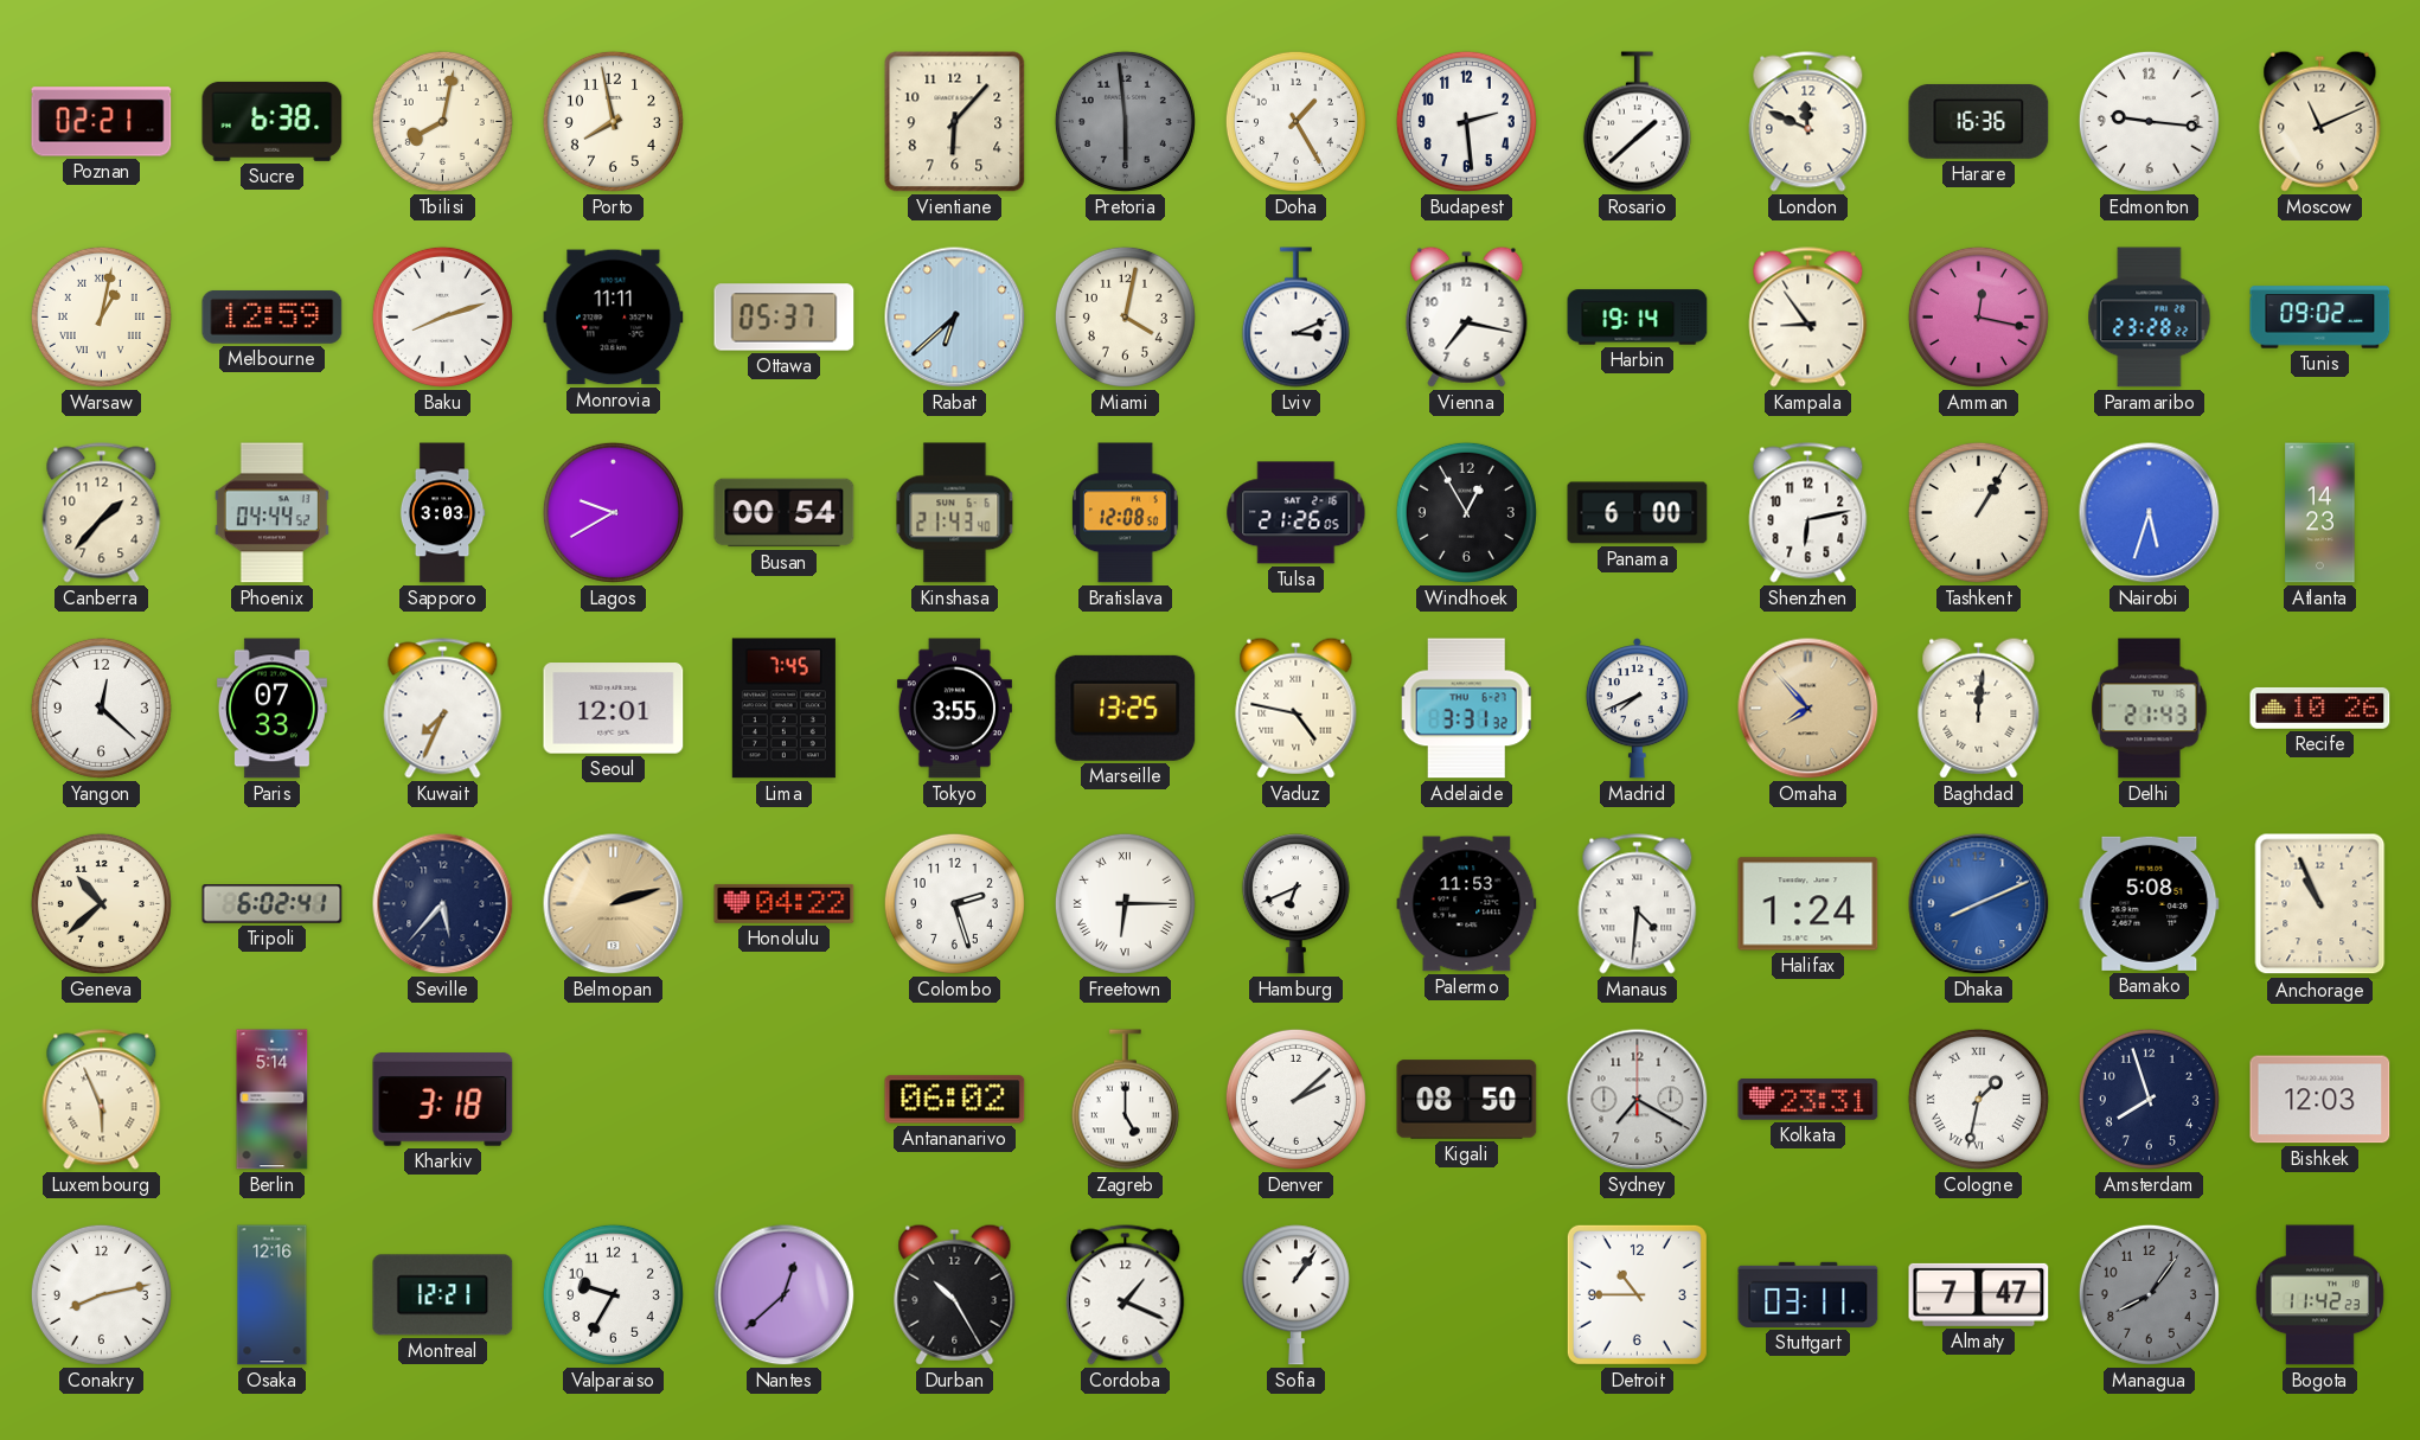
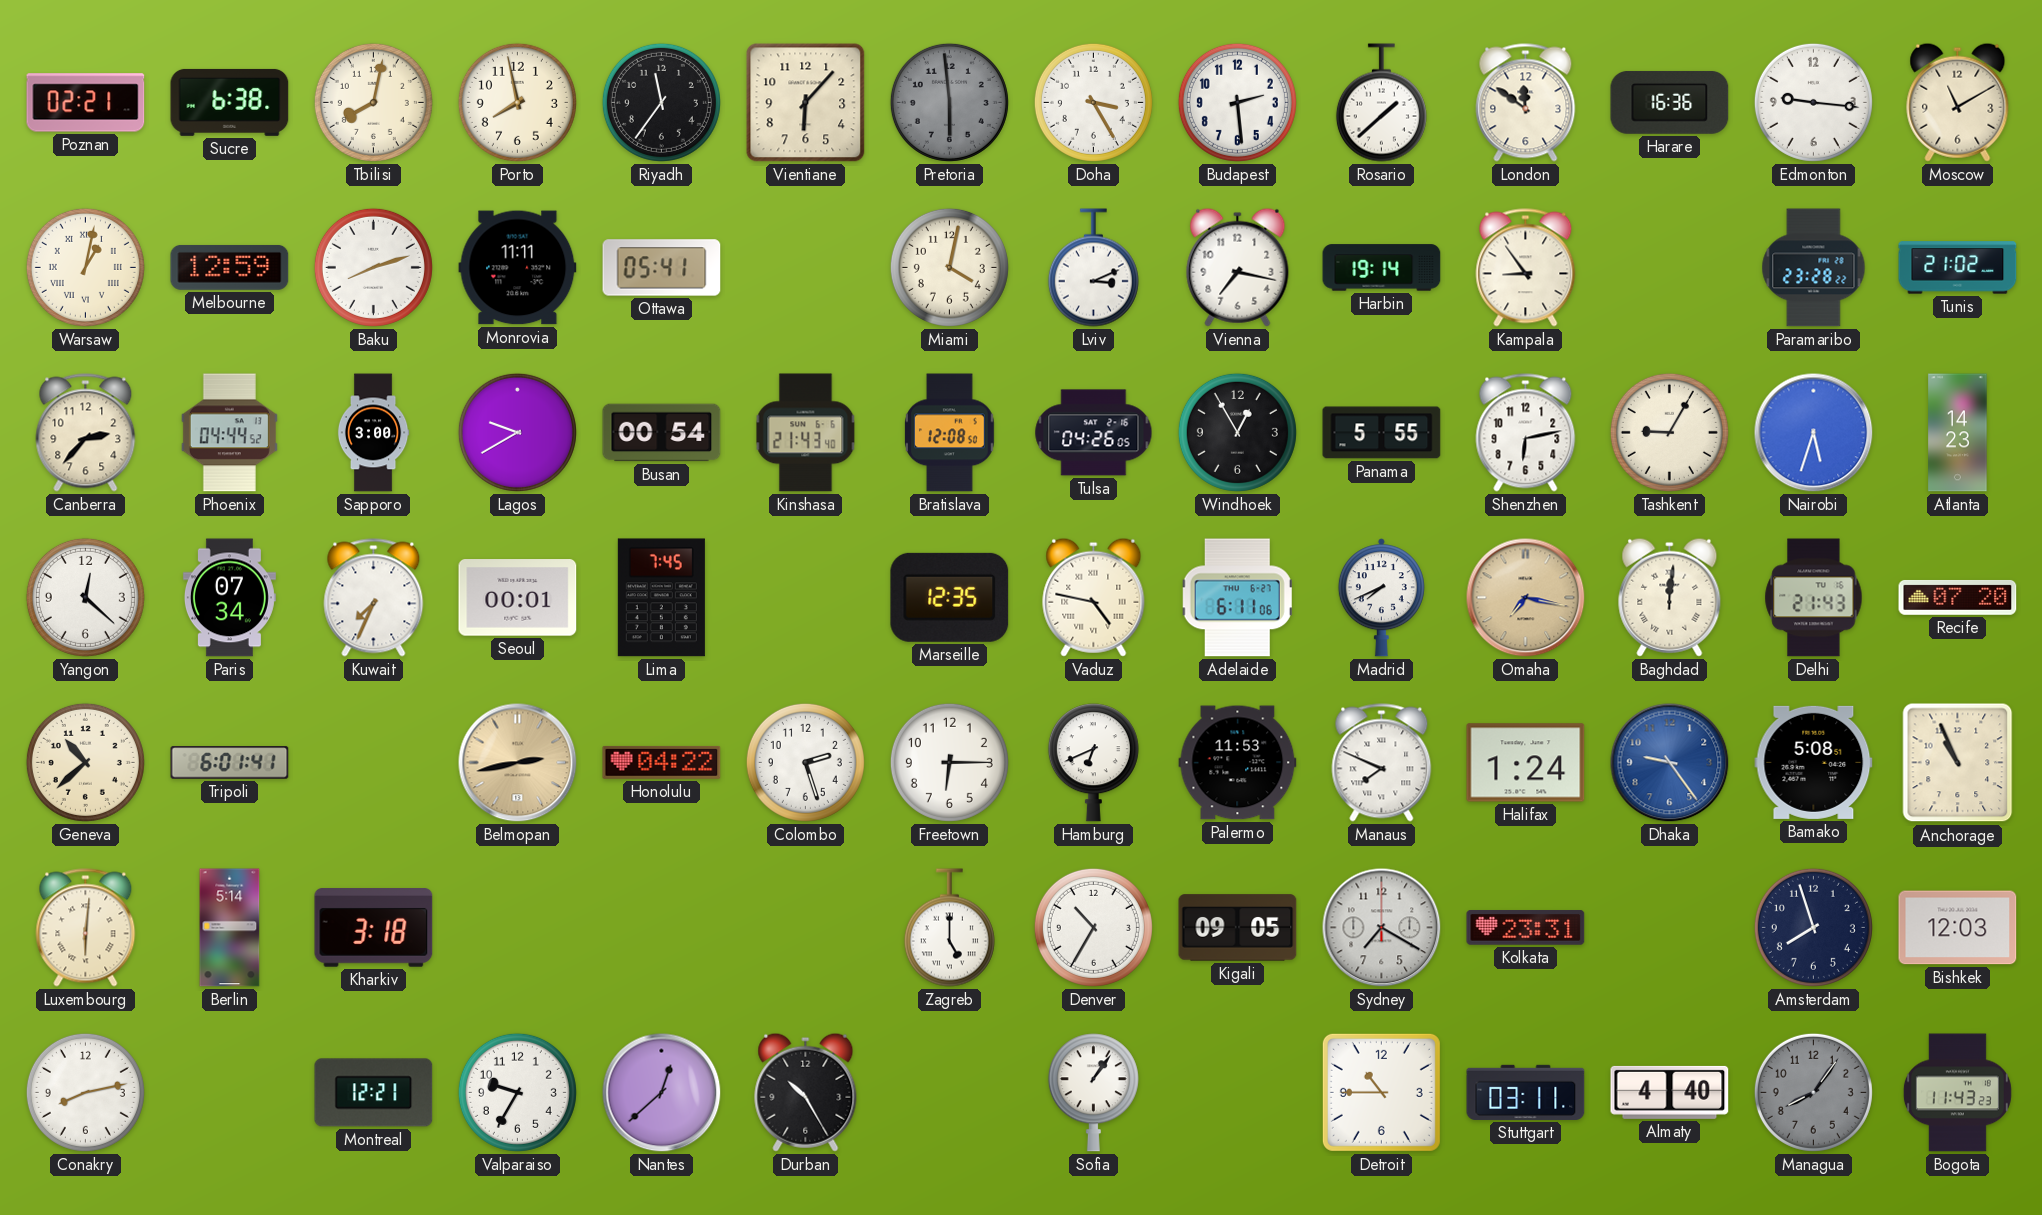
Riyadh: none -> 11:36 (661, 102)
Doha: 1:25 -> 3:25 (1093, 102)
London: 11:49 -> 11:51 (1526, 103)
Moscow: 11:11 -> 11:10 (1958, 102)
Ottawa: 05:37 -> 05:41 (662, 268)
Rabat: 6:38 -> none (955, 318)
Amman: 12:17 -> none (1978, 316)
Tunis: 09:02 -> 21:02 (1958, 268)
Canberra: 1:37 -> 2:37 (86, 433)
Sapporo: 3:03 -> 3:00 (373, 433)
Tulsa: 21:26 -> 04:26 (1094, 433)
Panama: 6:00 -> 5:55 (1382, 433)
Tashkent: 1:05 -> 9:05 (1669, 432)
Paris: 07:33 -> 07:34 (229, 598)
Seoul: 12:01 -> 00:01 (518, 598)
Tokyo: 3:55 -> none (954, 709)
Marseille: 13:25 -> 12:35 (950, 597)
Adelaide: 3:31 -> 6:11 (1237, 598)
Omaha: 7:53 -> 7:17 (1526, 598)
Recife: 10:26 -> 07:20 (1958, 597)
Tripoli: 6:02 -> 6:01 (230, 763)
Seville: 5:37 -> none (443, 904)
Belmopan: 2:12 -> 2:43 (518, 763)
Freetown numerals: Roman -> Arabic (949, 762)
Manaus: 4:31 -> 7:49 (1382, 763)
Dhaka: 8:11 -> 9:24 (1670, 763)
Luxembourg: 5:56 -> 6:01 (86, 928)
Antananarivo: 06:02 -> none (955, 1100)
Denver: 2:08 -> 10:35 (1093, 927)
Kigali: 08:50 -> 09:05 (1238, 928)
Cologne: 1:32 -> none (1978, 1099)
Osaka: 12:16 -> none (273, 1295)
Cordoba: 1:19 -> none (1126, 1295)
Almaty: 7:47 -> 4:40 (1670, 1092)
Bogota: 11:42 -> 11:43 (1957, 1093)
